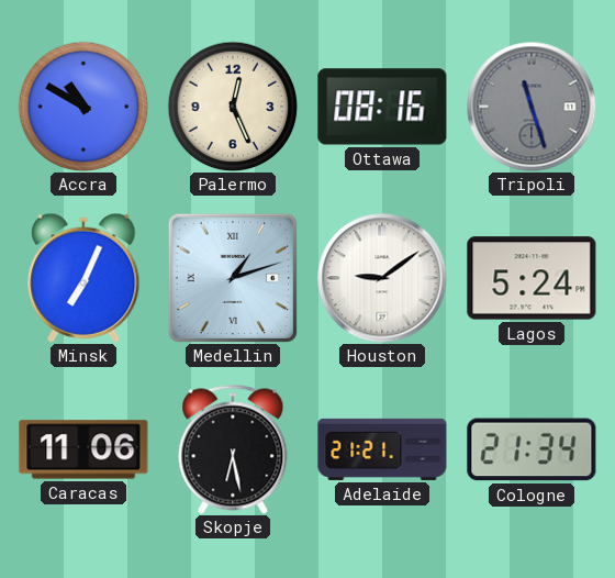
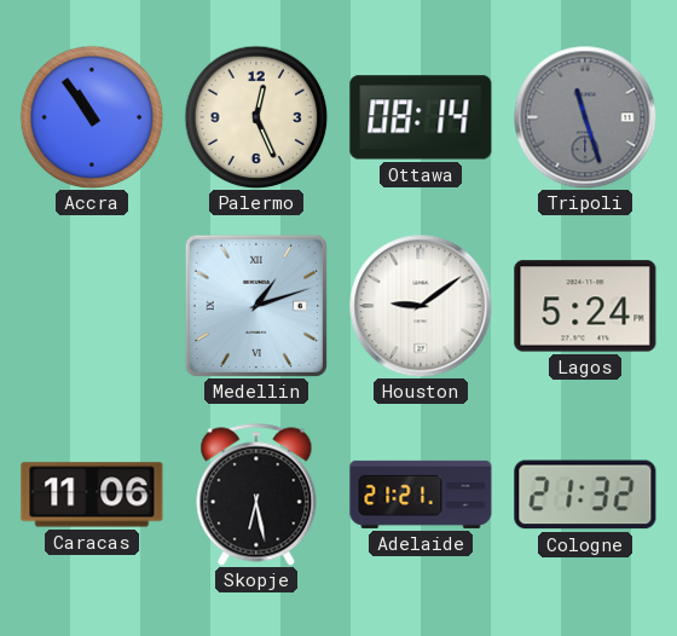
Accra: 10:50 -> 10:54 (92, 117)
Ottawa: 08:16 -> 08:14 (421, 117)
Minsk: 7:04 -> none (83, 278)
Cologne: 21:34 -> 21:32 (585, 495)
